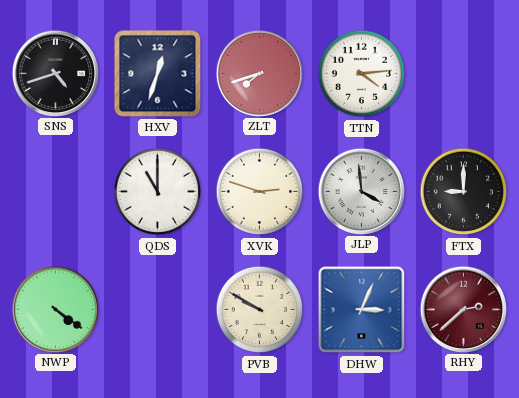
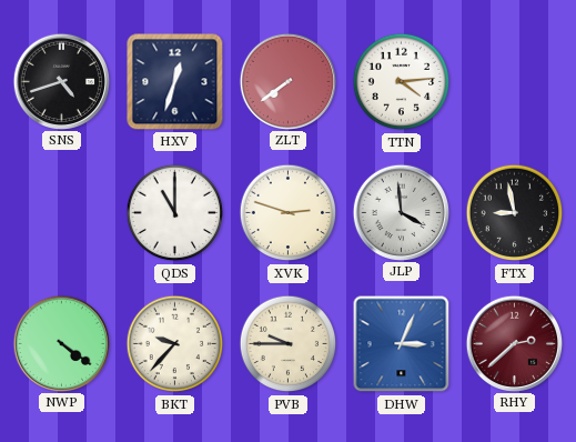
ZLT: 7:42 -> 7:39 (287, 81)
FTX: 9:00 -> 8:58 (515, 213)
BKT: none -> 9:37 (175, 344)
PVB: 9:50 -> 9:45 (289, 344)
